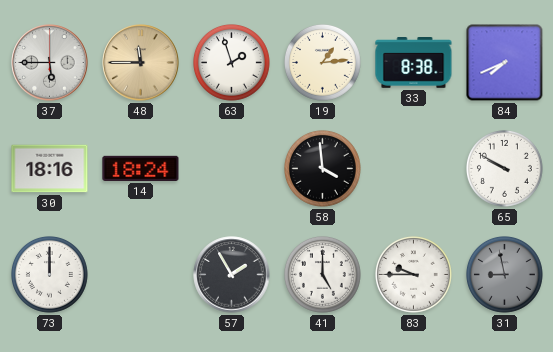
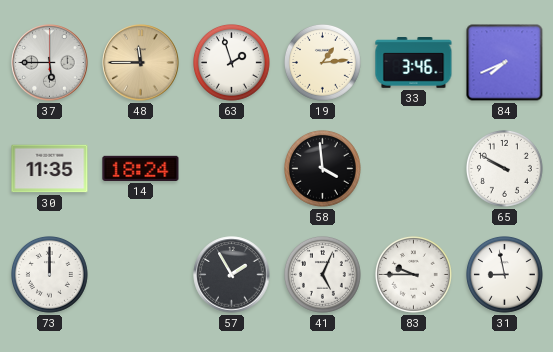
33: 8:38 -> 3:46 (414, 63)
30: 18:16 -> 11:35 (50, 169)
41: 5:00 -> 5:04 (323, 275)
31 dial: grey -> white (505, 275)
